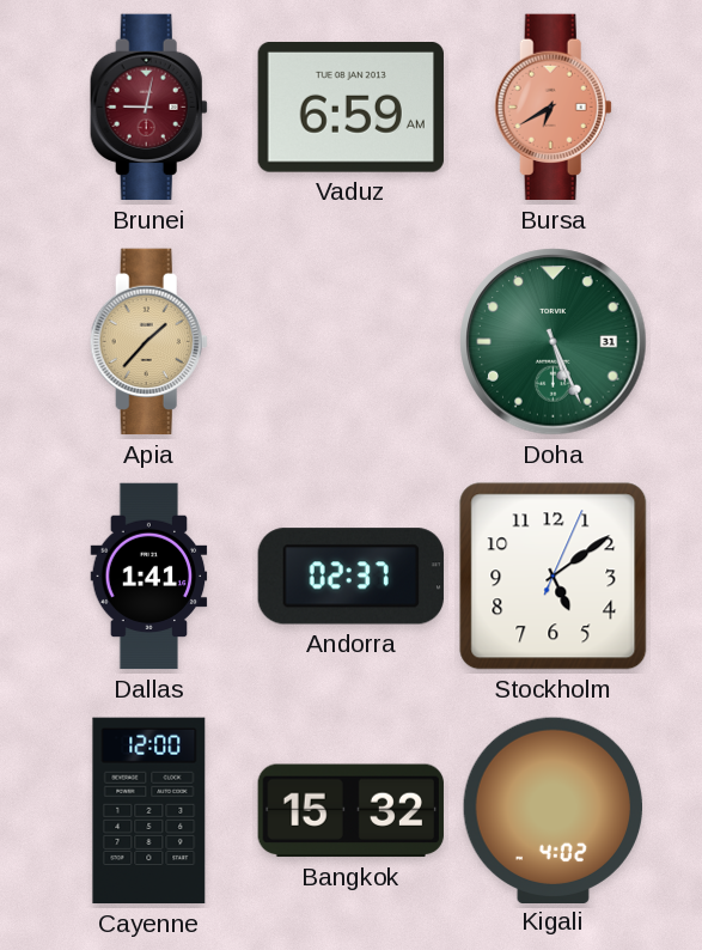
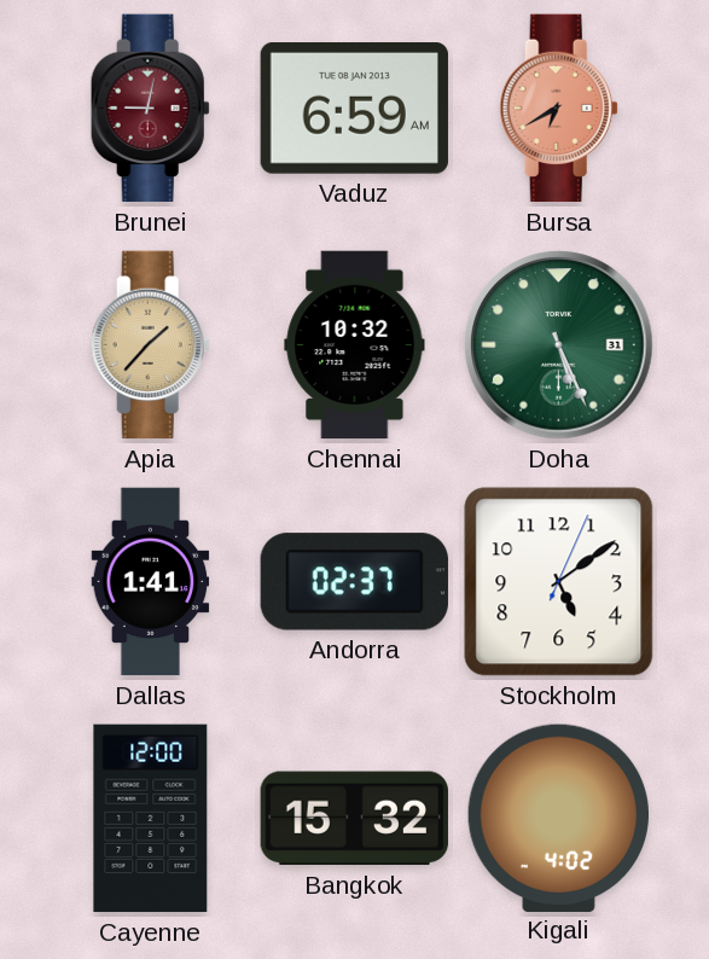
Chennai: none -> 10:32 (355, 345)
